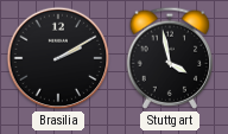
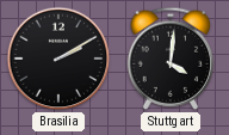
Stuttgart: 3:58 -> 4:01 (171, 59)
